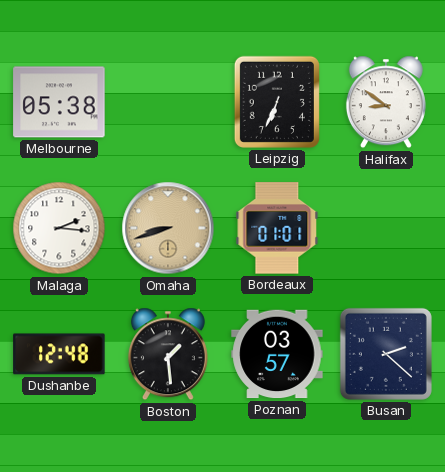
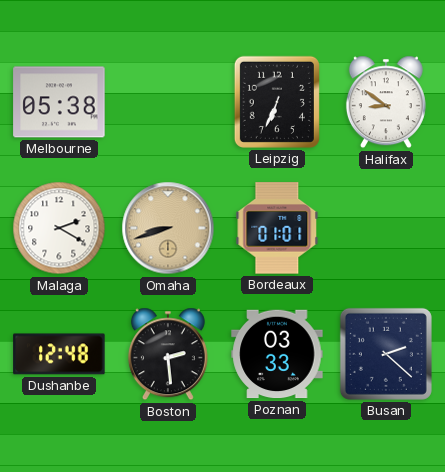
Malaga: 2:16 -> 2:20 (59, 228)
Boston: 1:29 -> 2:29 (168, 354)
Poznan: 03:57 -> 03:33 (277, 354)
